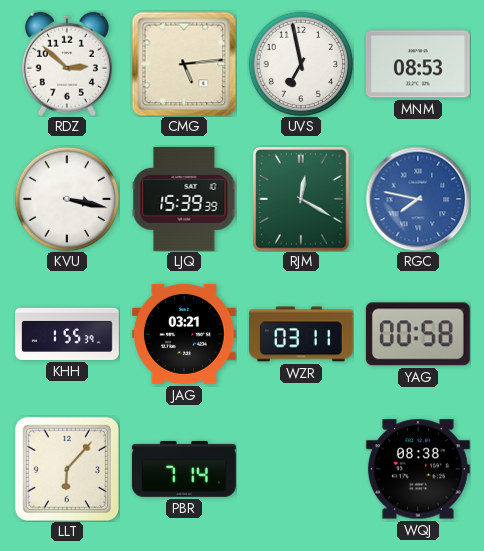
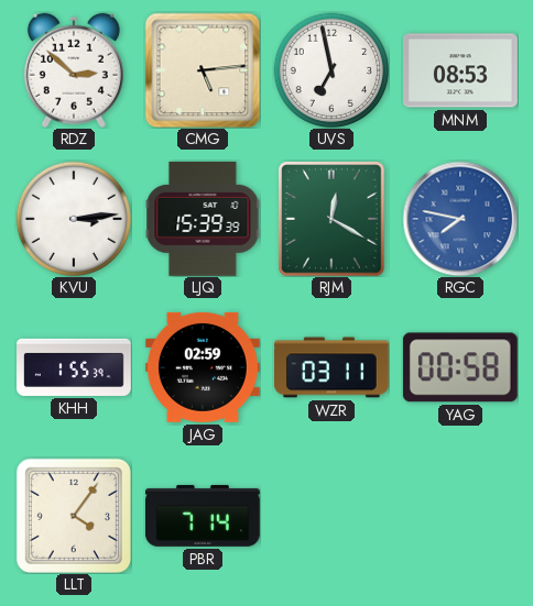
KVU: 3:17 -> 3:14 (73, 218)
JAG: 03:21 -> 02:59 (203, 367)
LLT: 6:07 -> 4:06 (74, 516)
WQJ: 08:38 -> none (418, 469)
